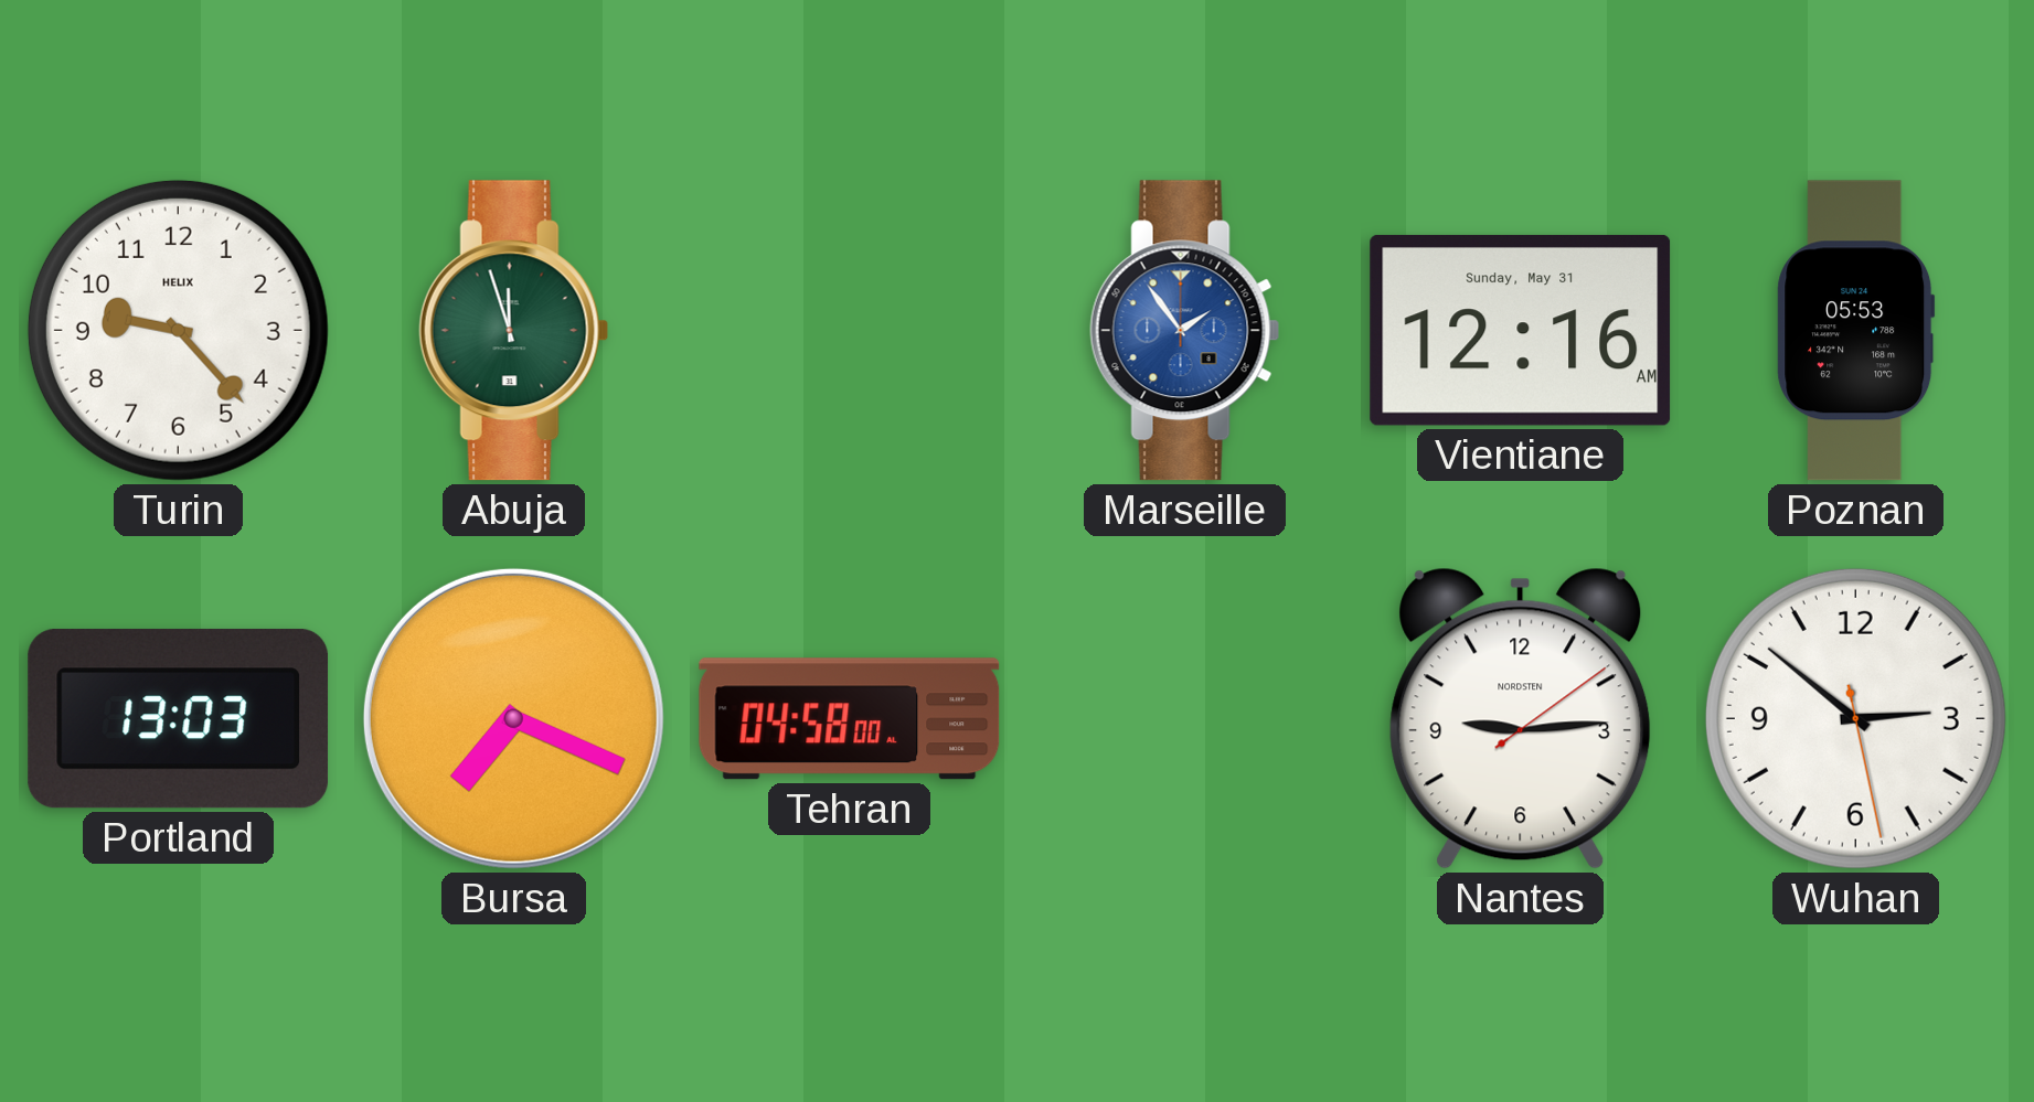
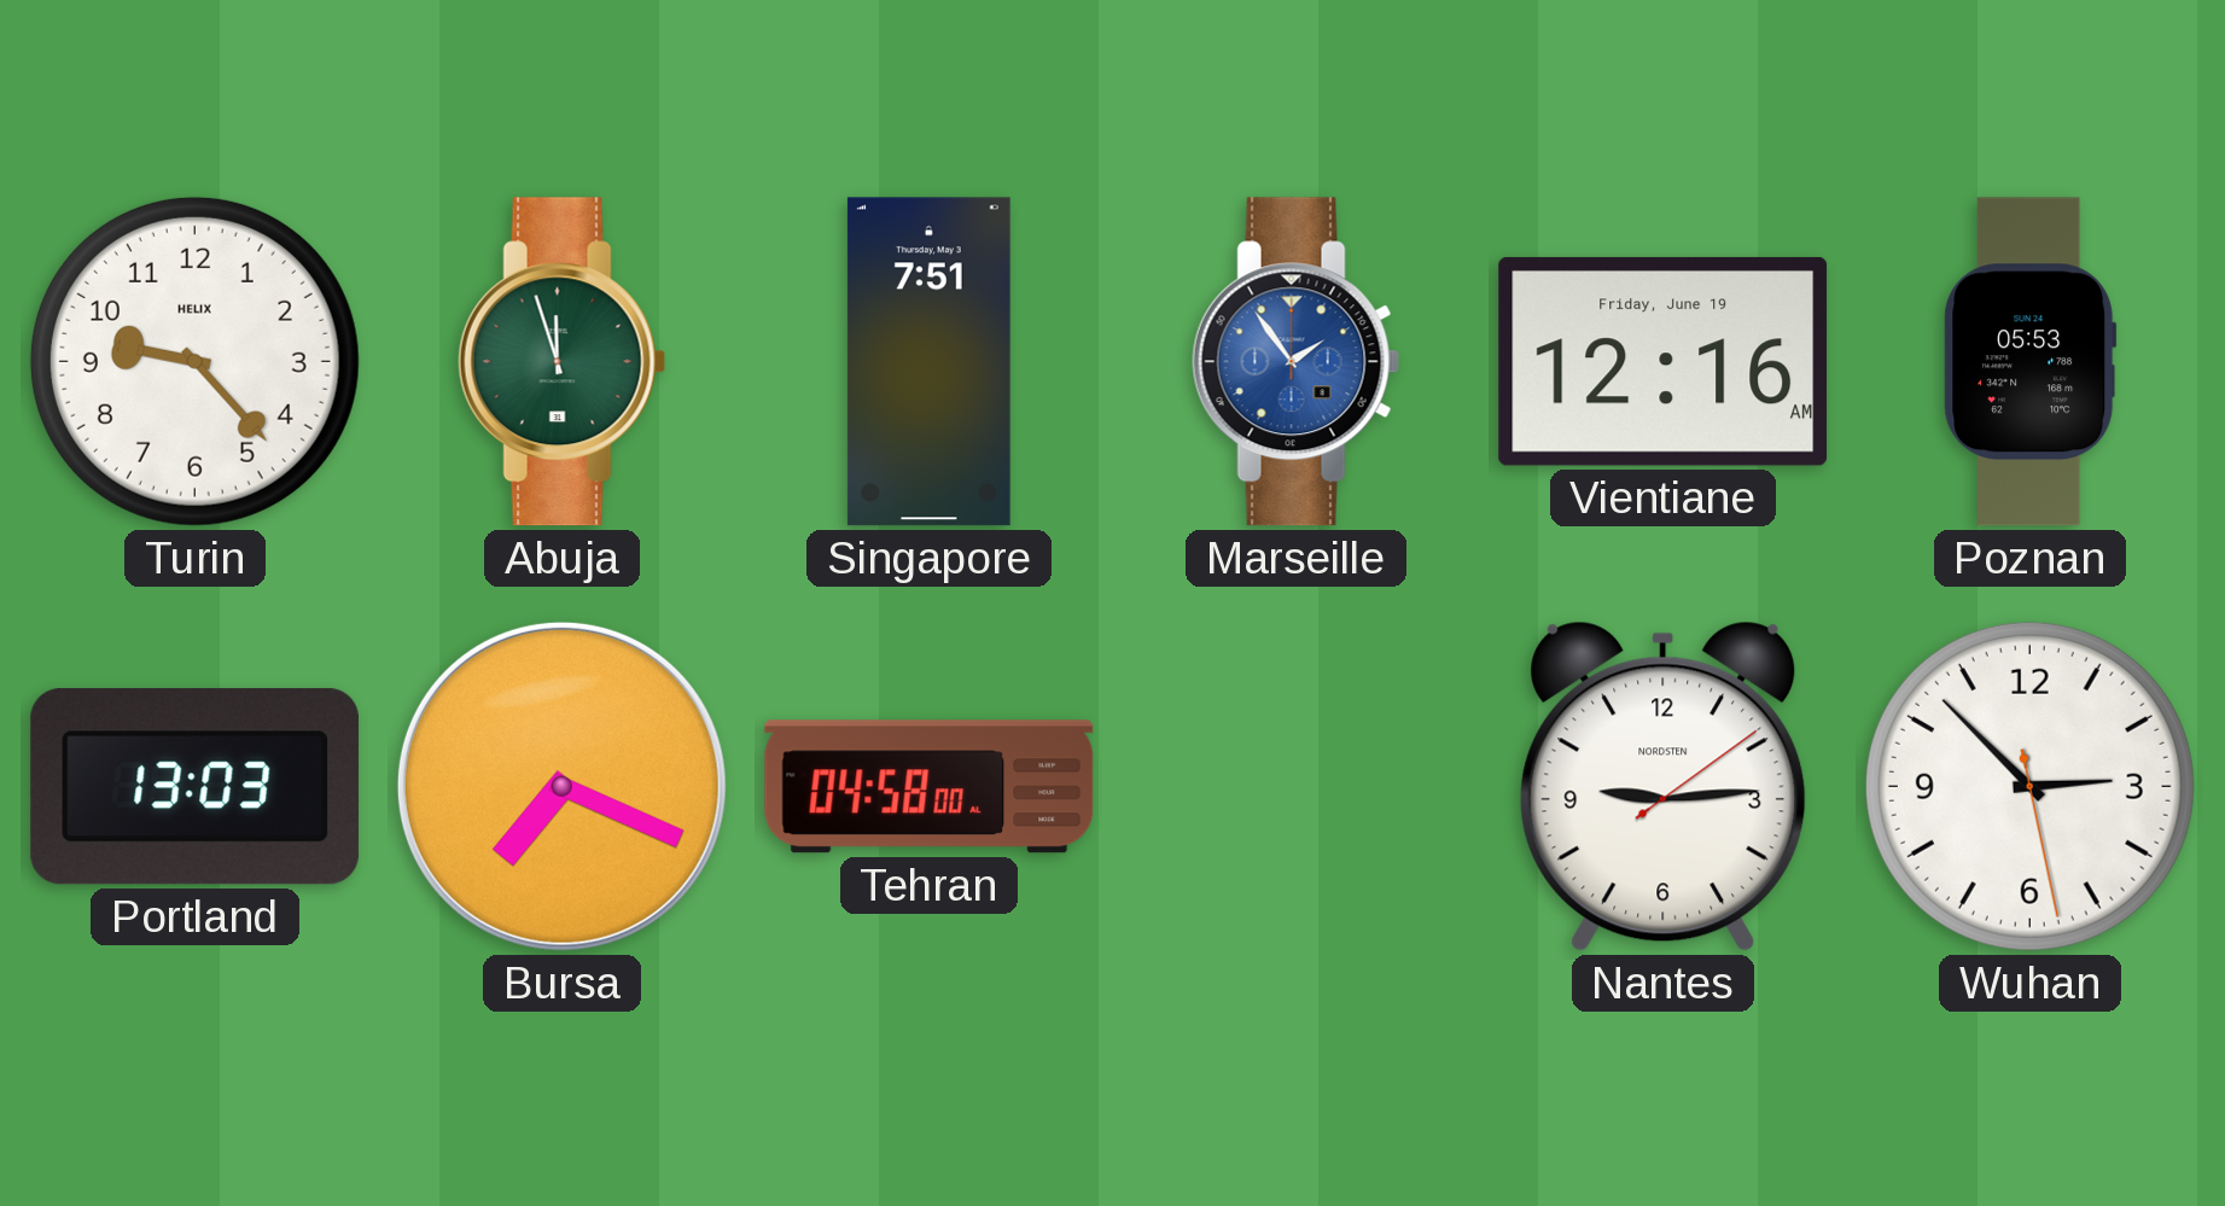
Singapore: none -> 7:51 (928, 362)
Vientiane date: Sunday, May 31 -> Friday, June 19 (1664, 361)
Wuhan: 2:51 -> 2:52 (2029, 786)
